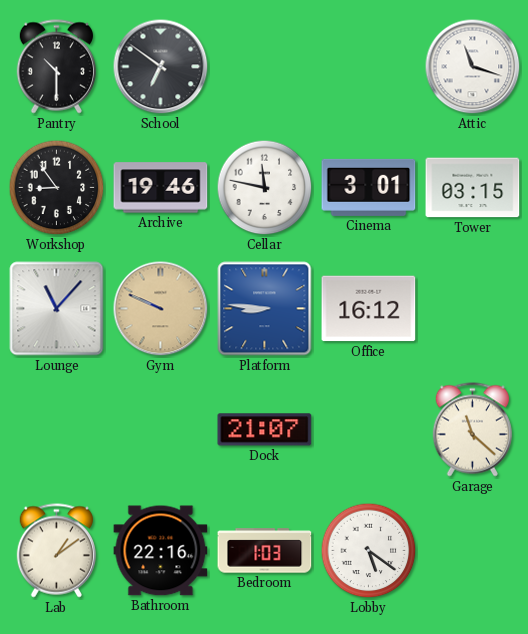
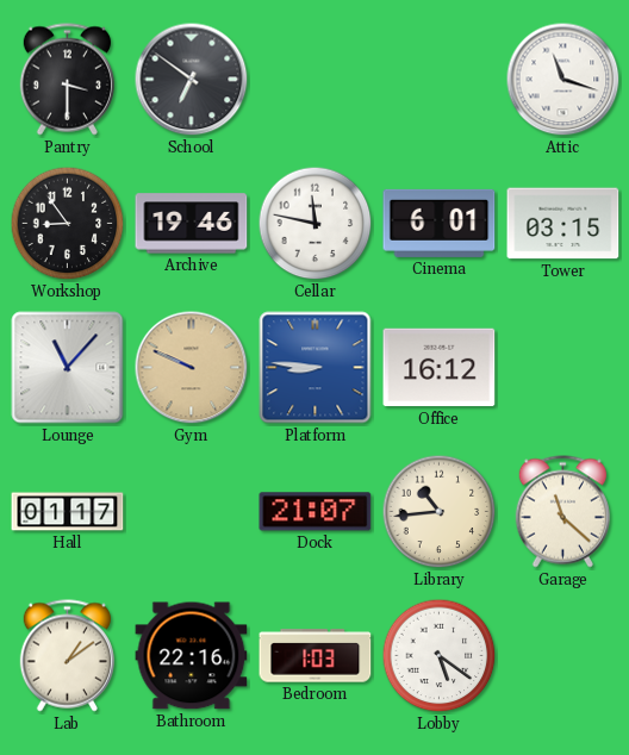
Pantry: 10:30 -> 3:30 (67, 80)
Cinema: 3:01 -> 6:01 (440, 223)
Hall: none -> 01:17 (68, 512)
Library: none -> 10:44 (440, 512)
